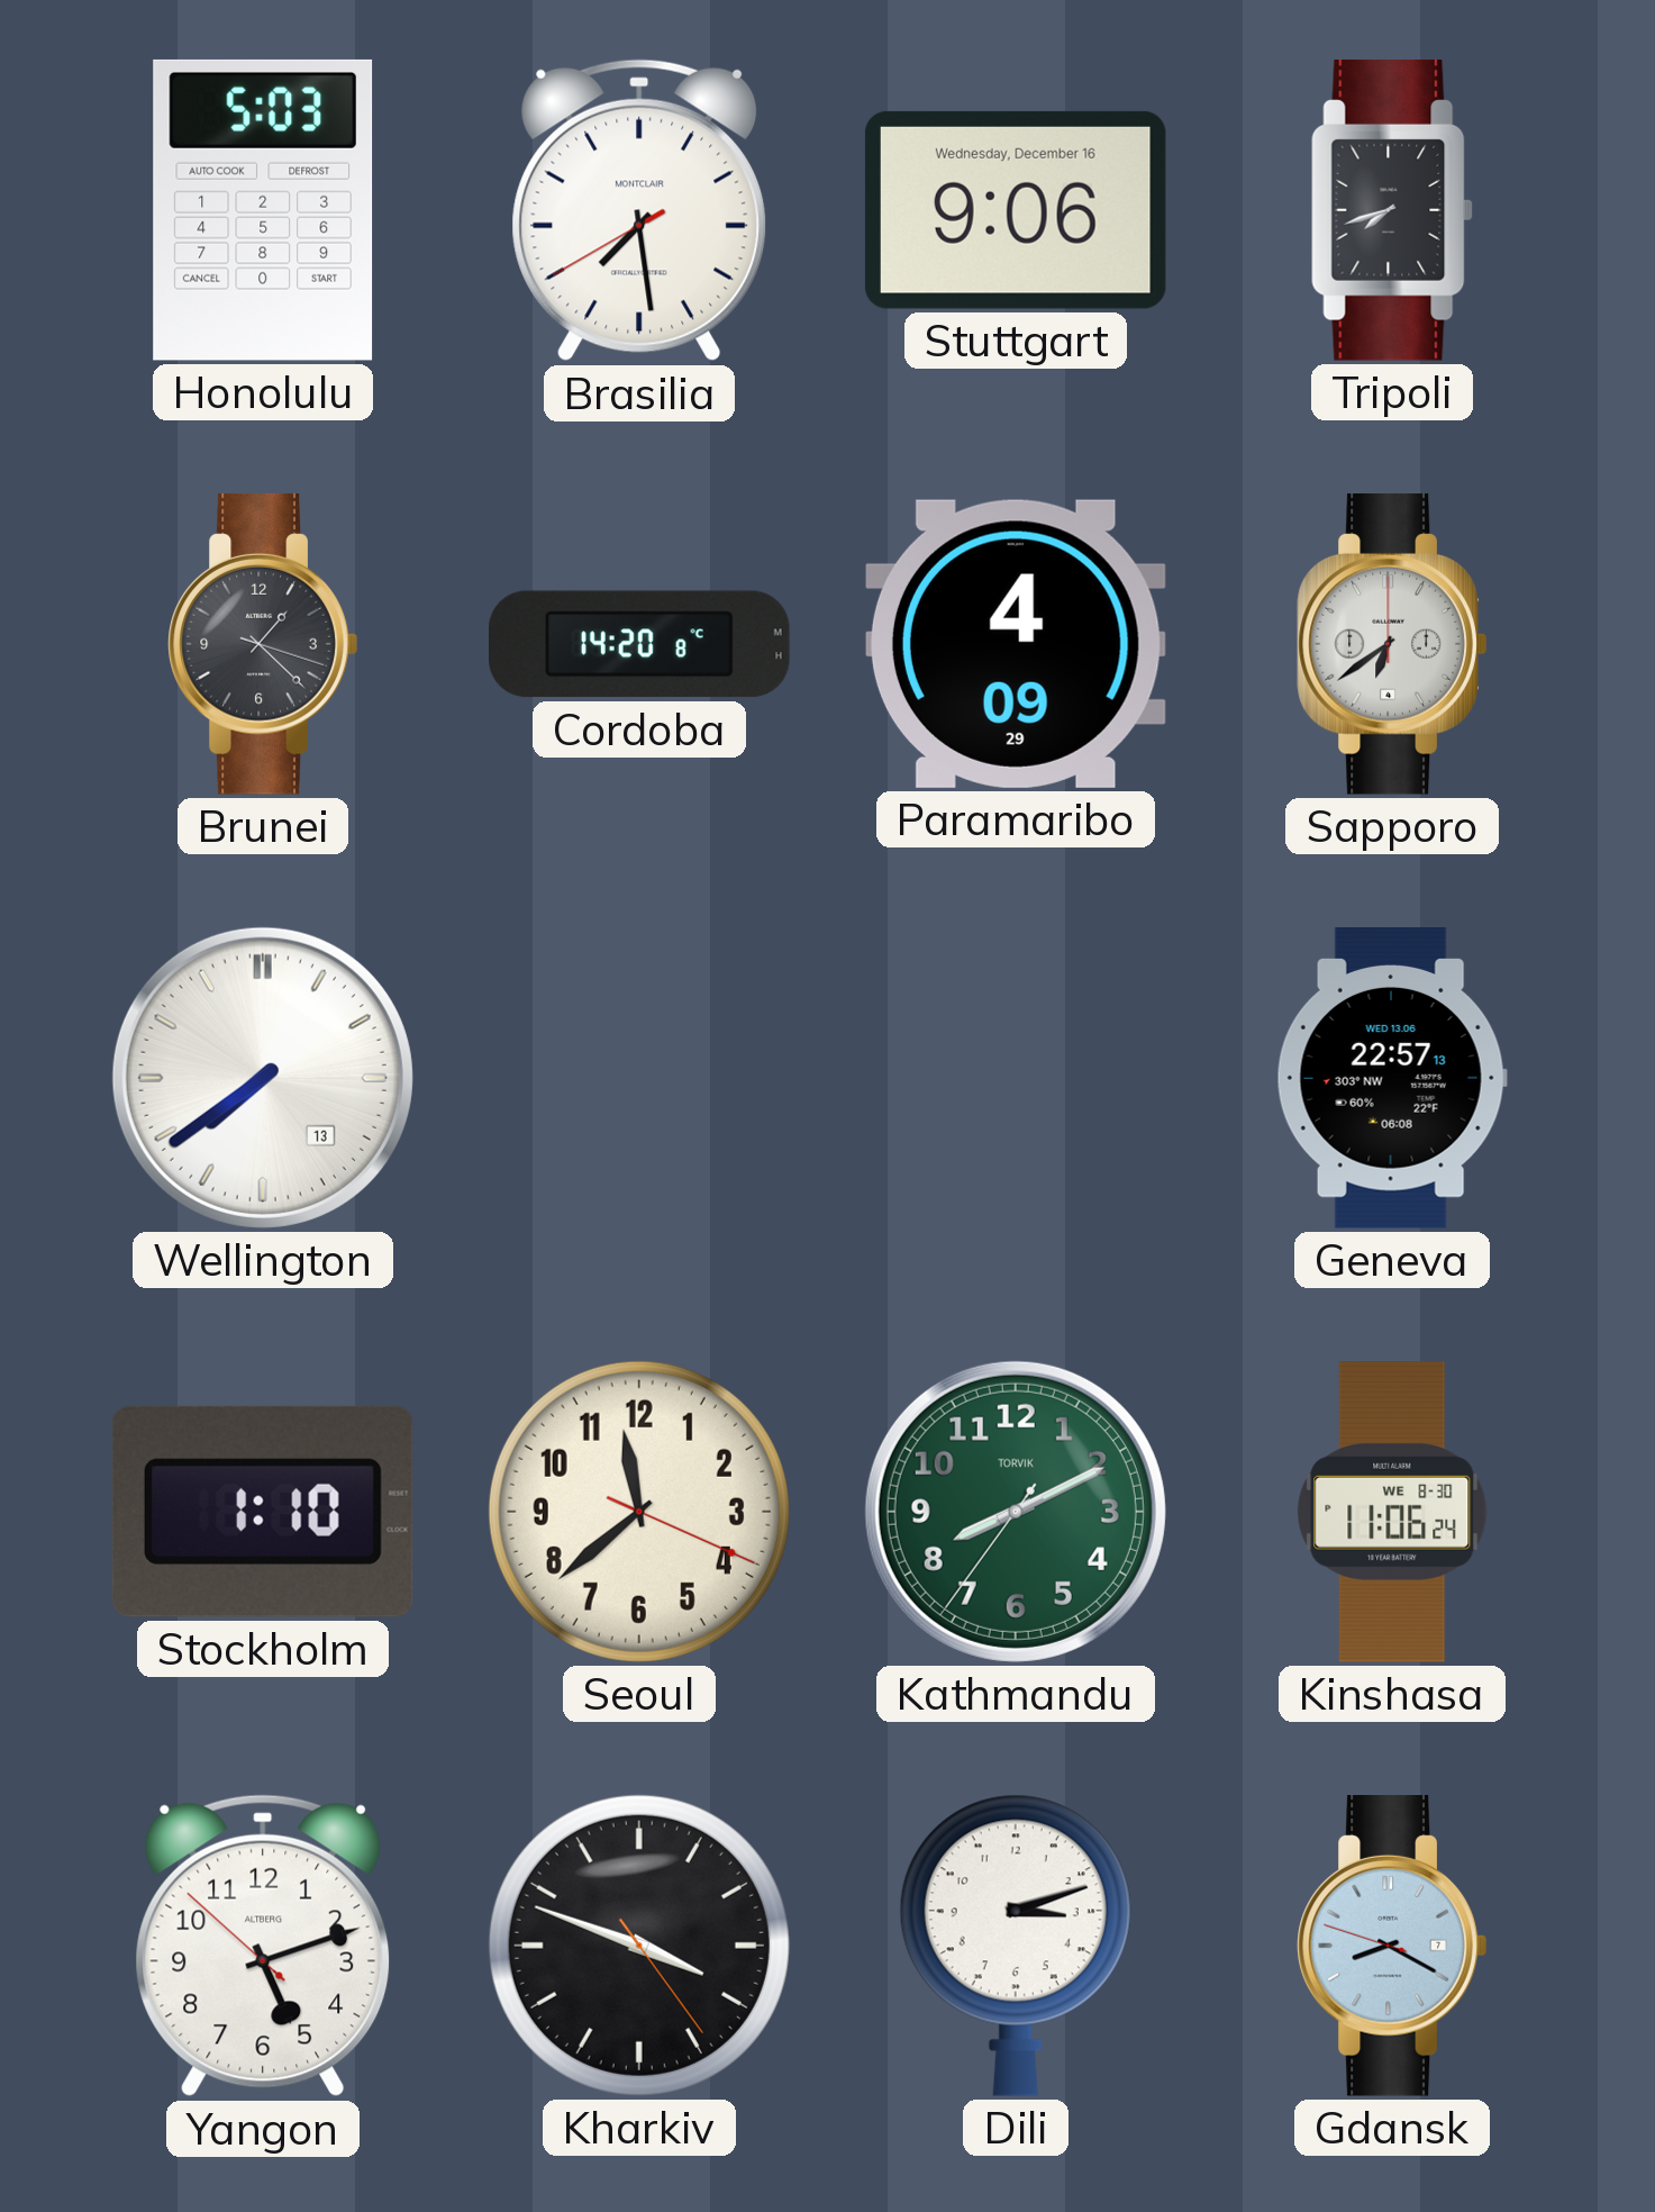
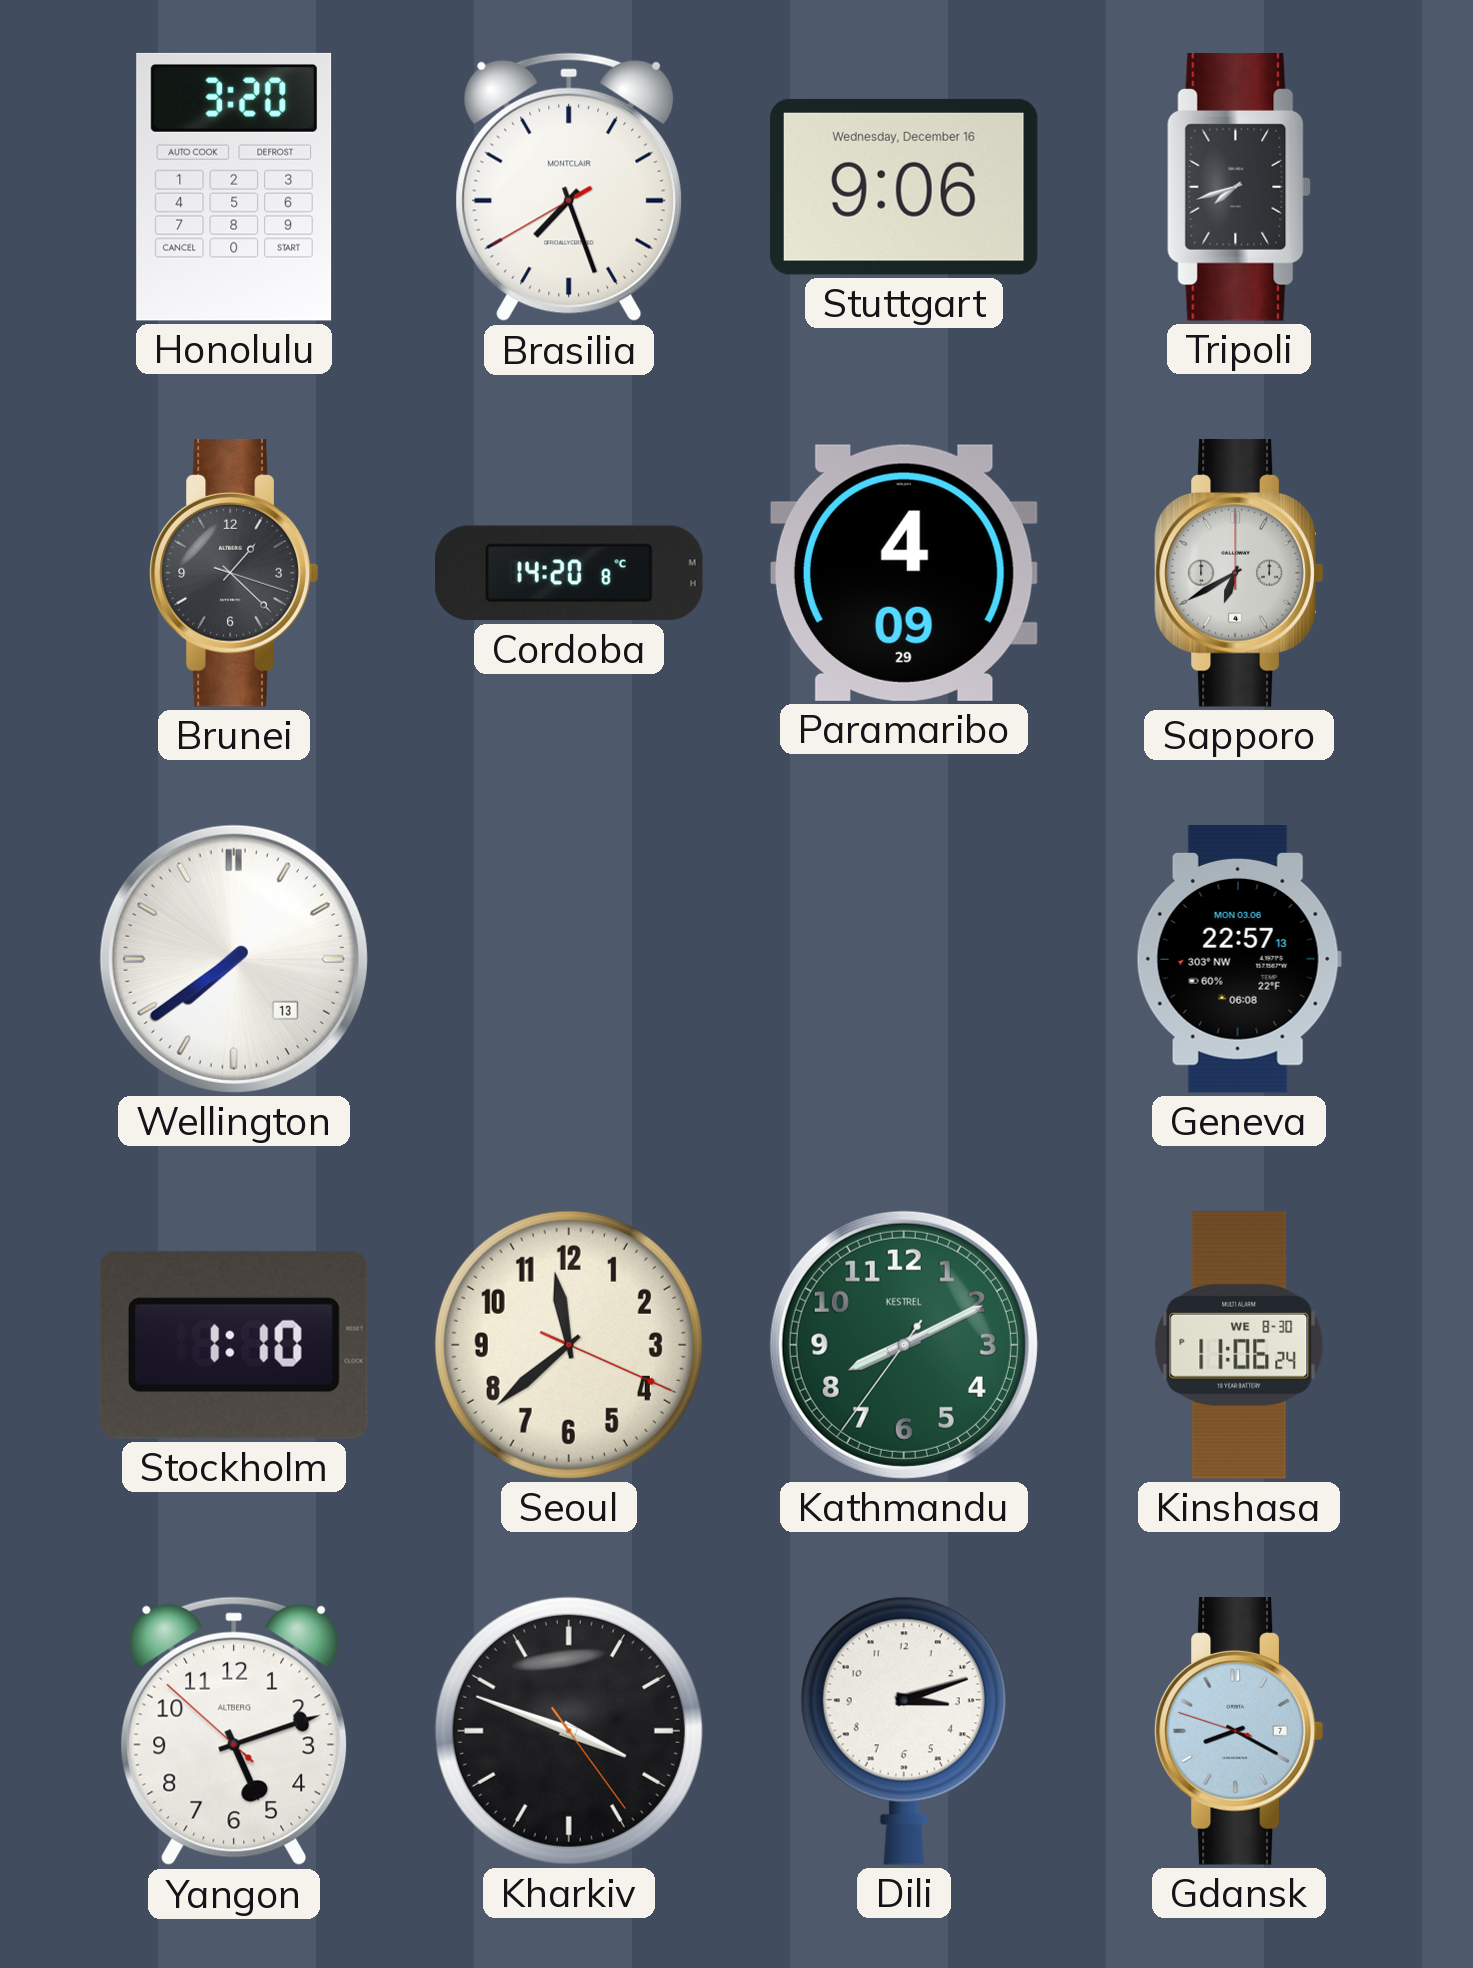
Honolulu: 5:03 -> 3:20 (234, 187)
Brasilia: 7:28 -> 7:26 (569, 187)
Sapporo: 6:39 -> 6:40 (1239, 574)
Geneva date: WED 13.06 -> MON 03.06 (1239, 960)
Kathmandu brand: TORVIK -> KESTREL (904, 1345)
